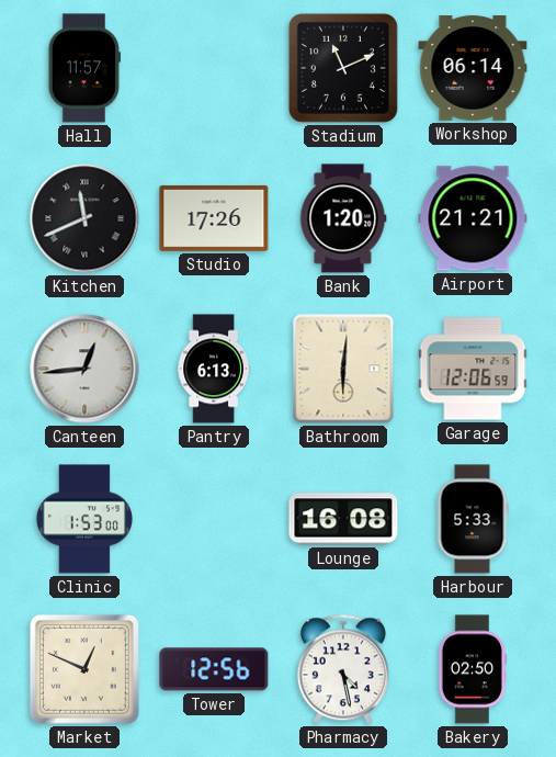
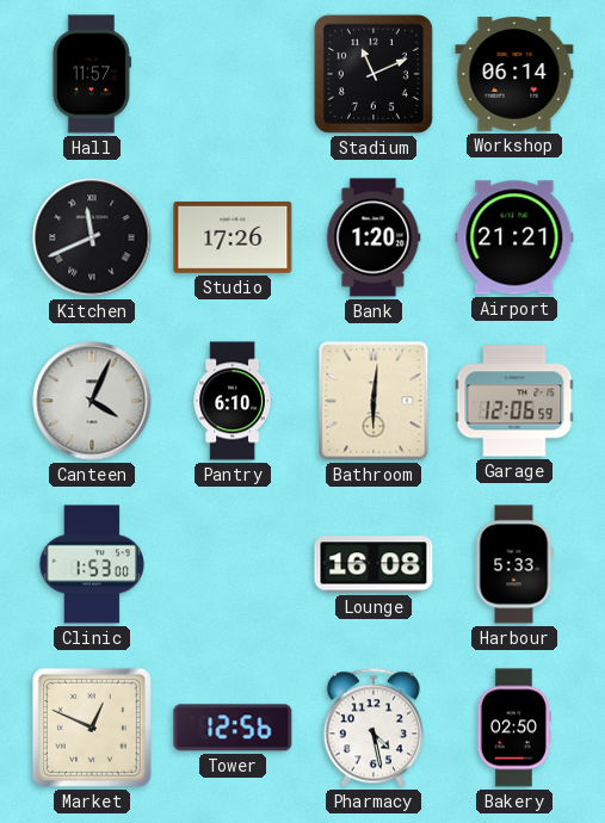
Canteen: 12:44 -> 4:04 (92, 401)
Pantry: 6:13 -> 6:10 (233, 401)
